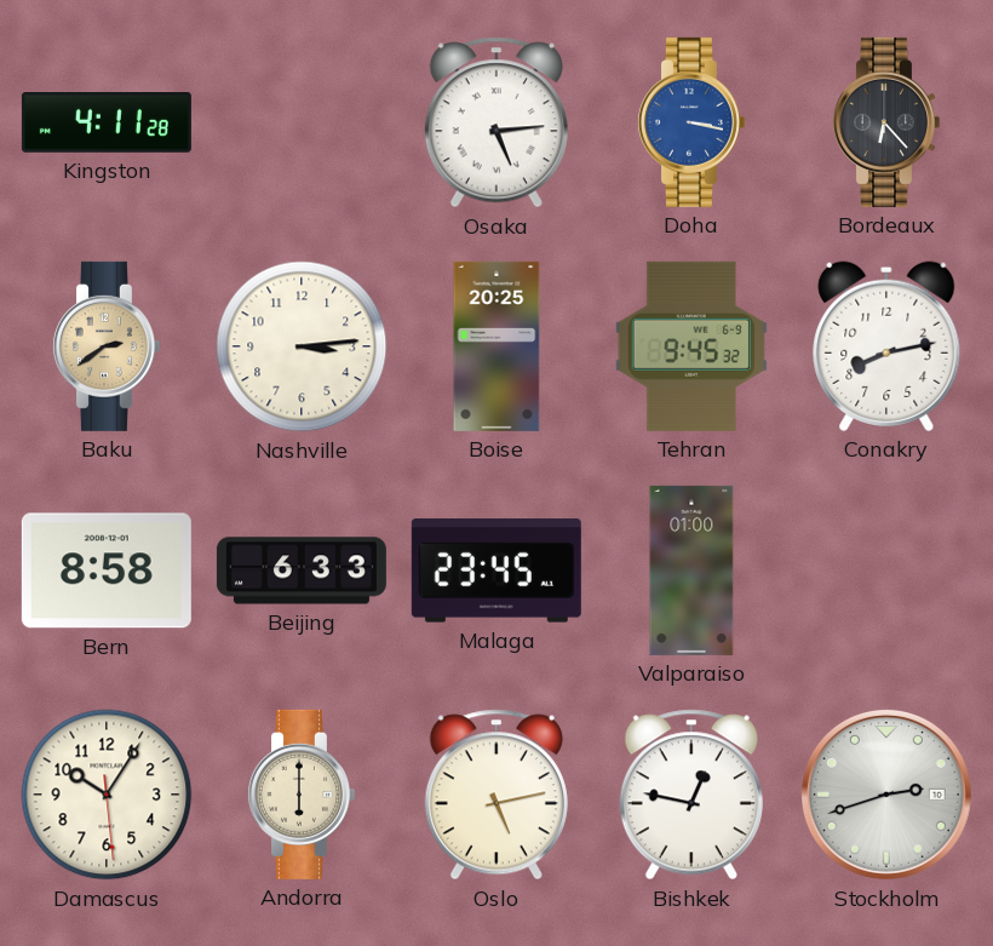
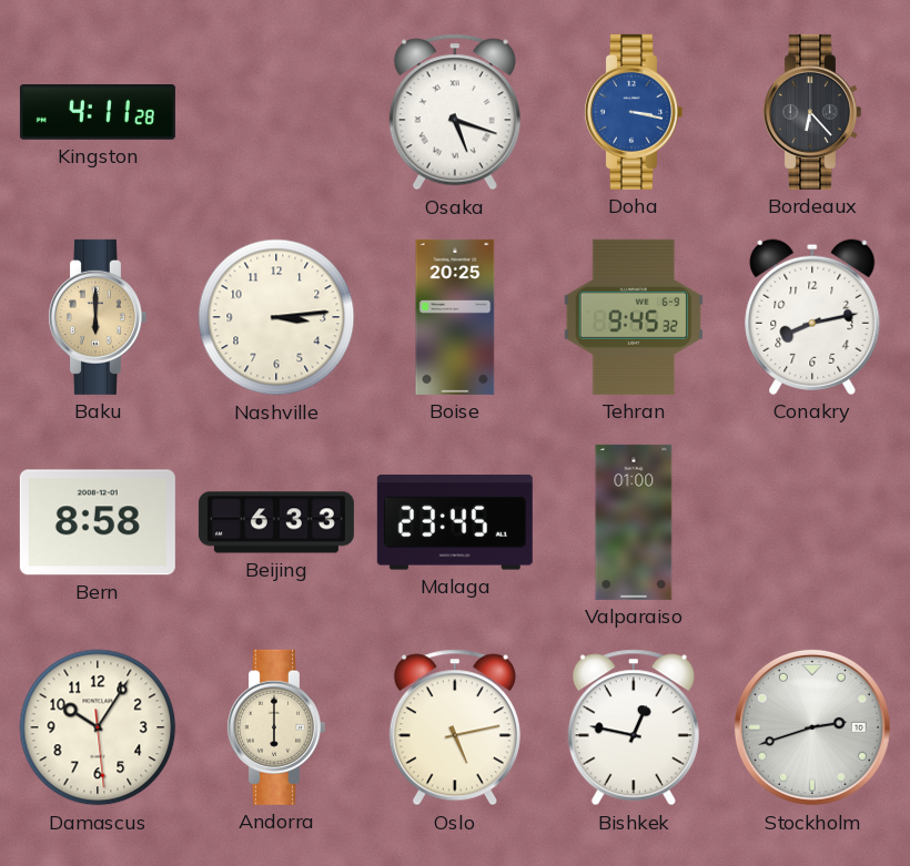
Osaka: 5:14 -> 5:18 (455, 112)
Baku: 2:39 -> 6:00 (97, 317)
